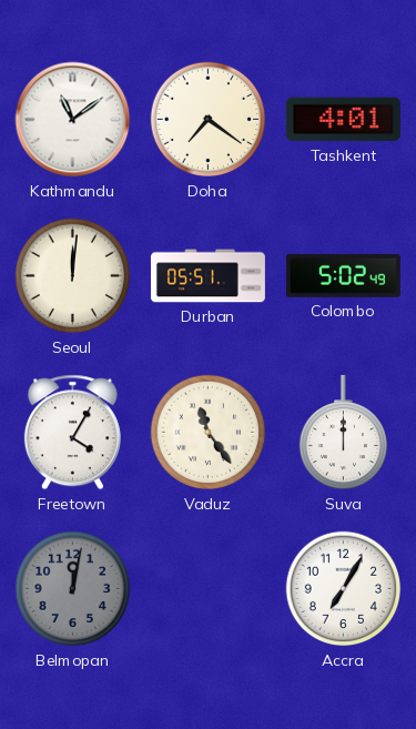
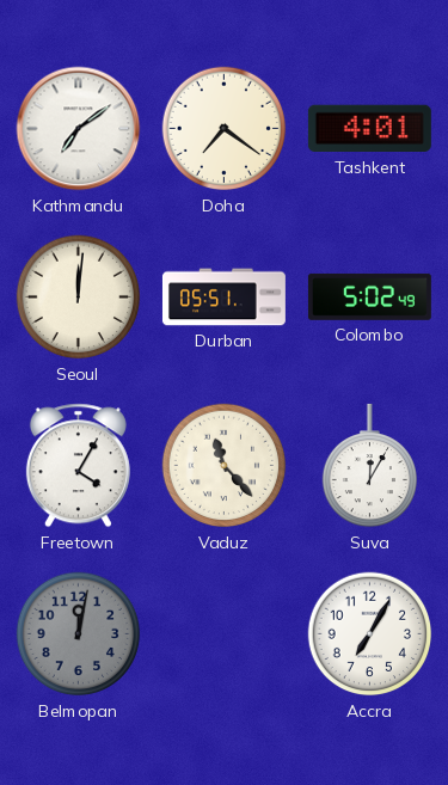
Kathmandu: 11:09 -> 7:09 (79, 129)
Vaduz: 11:24 -> 11:23 (225, 466)
Suva: 12:00 -> 12:05 (369, 466)
